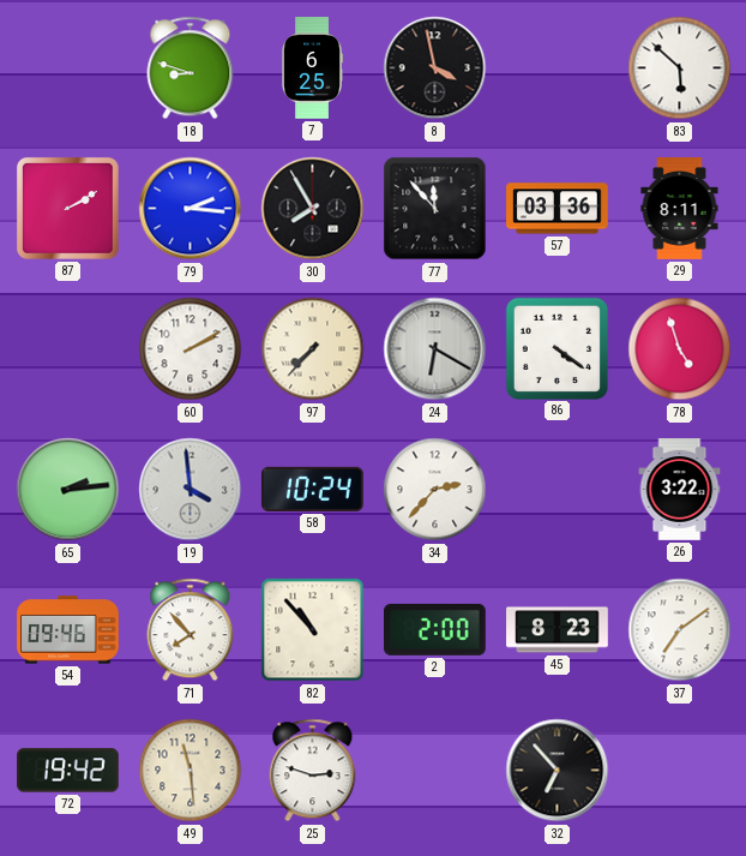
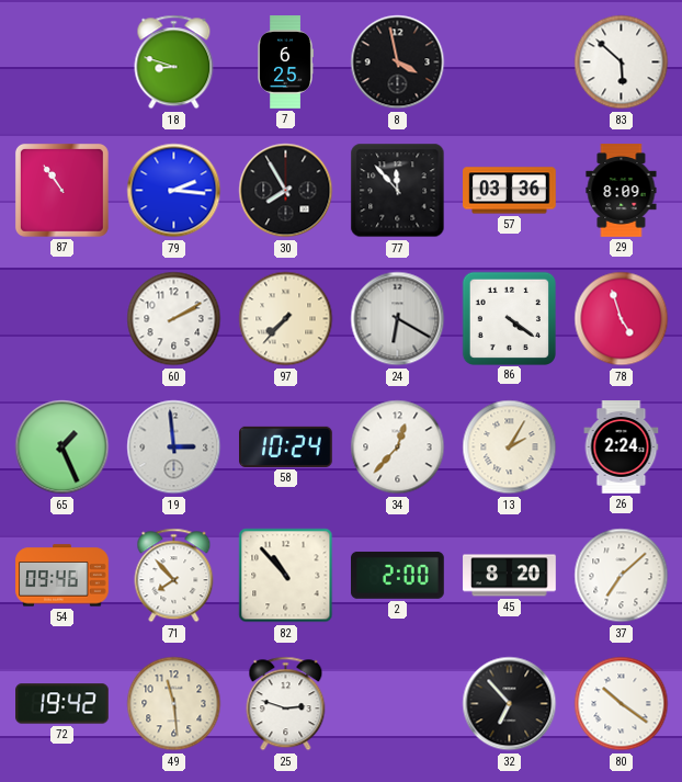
87: 2:10 -> 10:54 (61, 190)
29: 8:11 -> 8:09 (622, 191)
65: 2:14 -> 1:26 (62, 447)
19: 3:59 -> 2:59 (174, 447)
34: 2:37 -> 12:37 (398, 447)
13: none -> 2:05 (510, 447)
26: 3:22 -> 2:24 (622, 447)
45: 8:23 -> 8:20 (510, 576)
37: 7:09 -> 7:08 (622, 576)
80: none -> 10:21 (622, 704)
